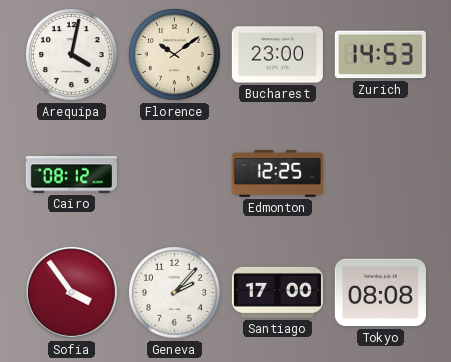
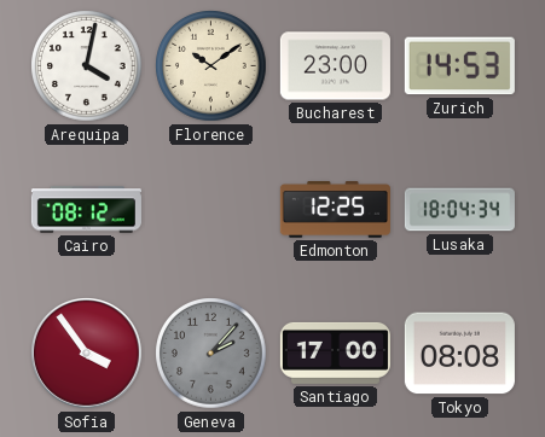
Lusaka: none -> 18:04 (459, 210)
Geneva dial: white -> grey (211, 354)
